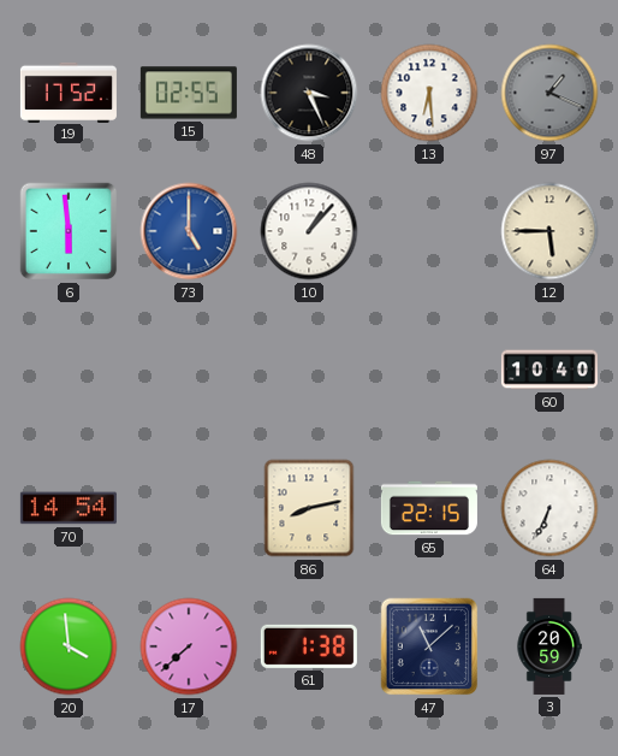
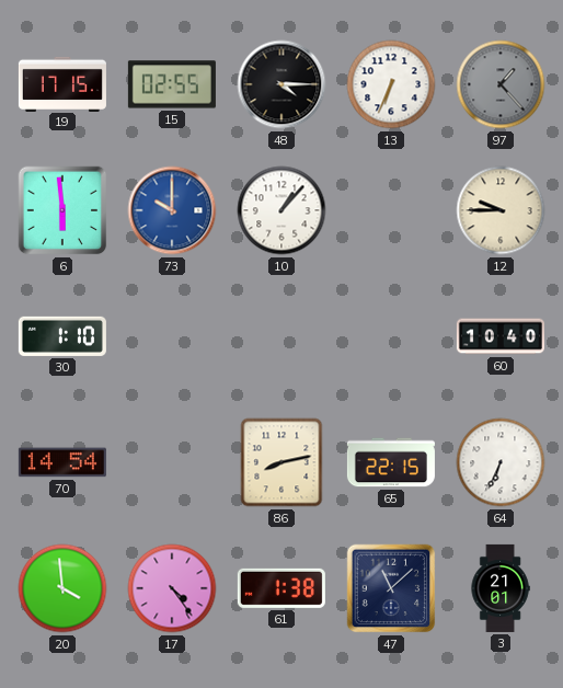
19: 17:52 -> 17:15 (62, 83)
48: 3:26 -> 4:15 (281, 84)
13: 6:29 -> 6:34 (391, 84)
97: 1:19 -> 1:23 (501, 84)
73: 5:00 -> 10:00 (172, 210)
12: 5:45 -> 9:45 (501, 210)
30: none -> 1:10 (62, 336)
17: 7:38 -> 4:24 (172, 588)
3: 20:59 -> 21:01 (501, 588)
